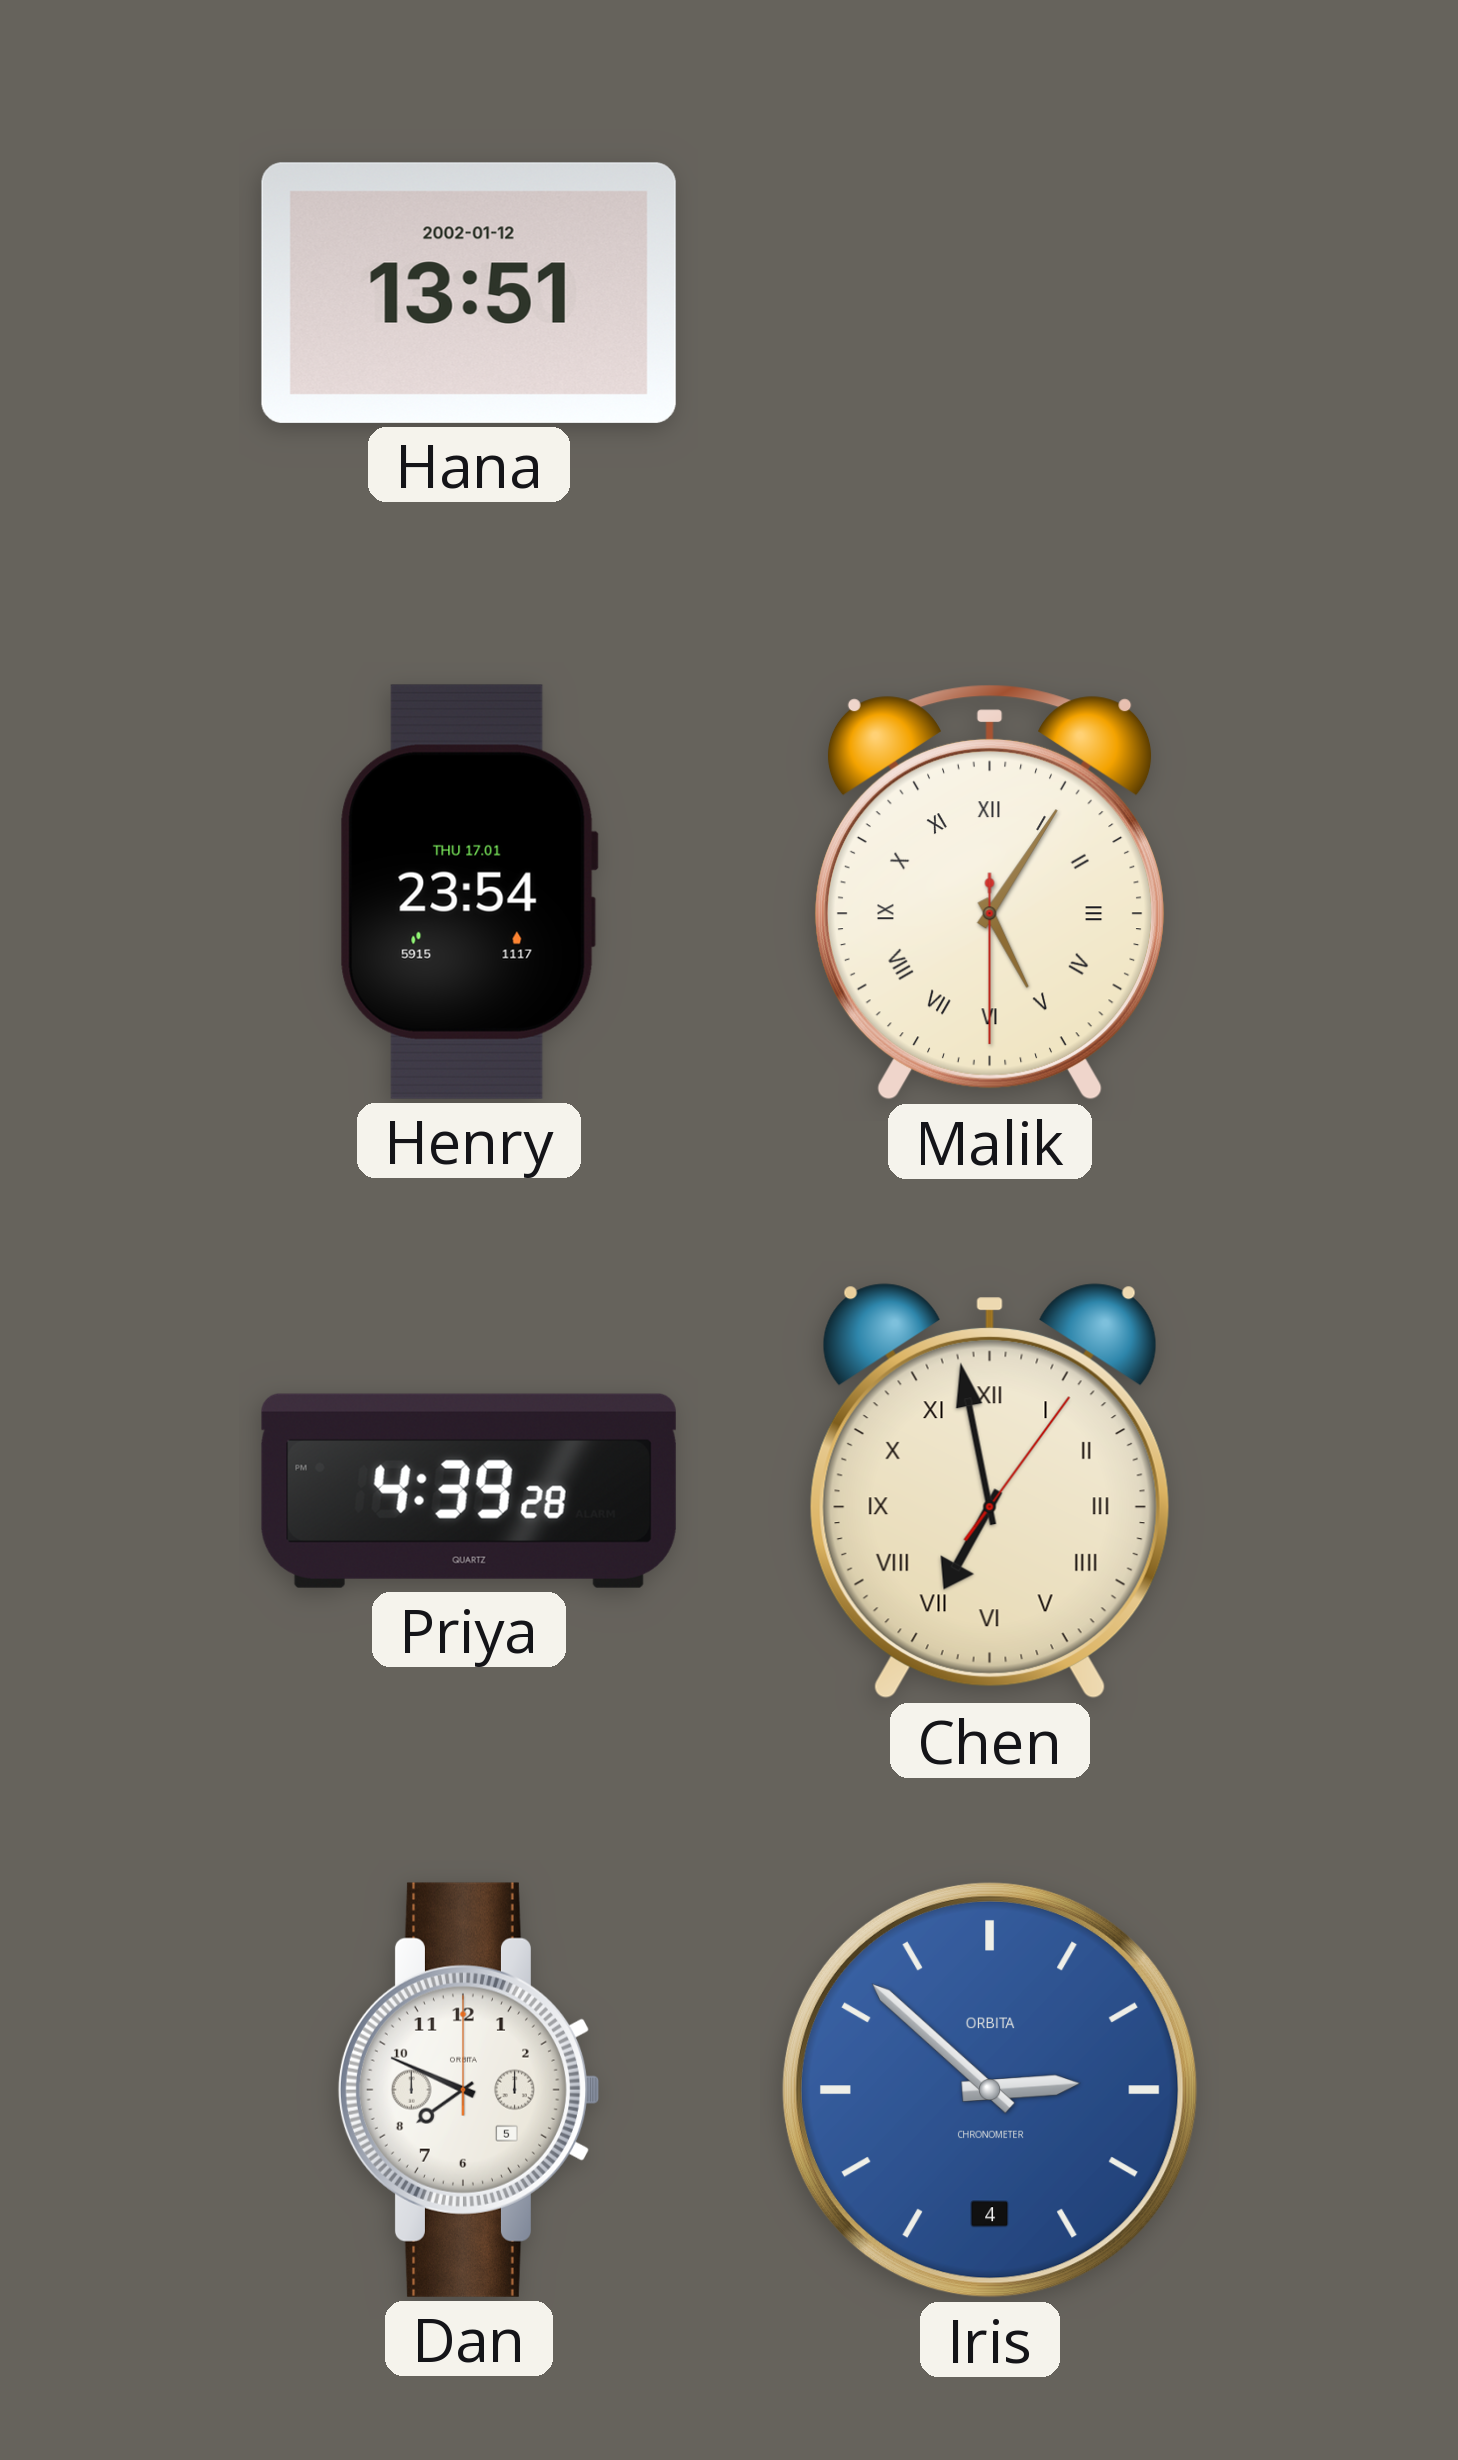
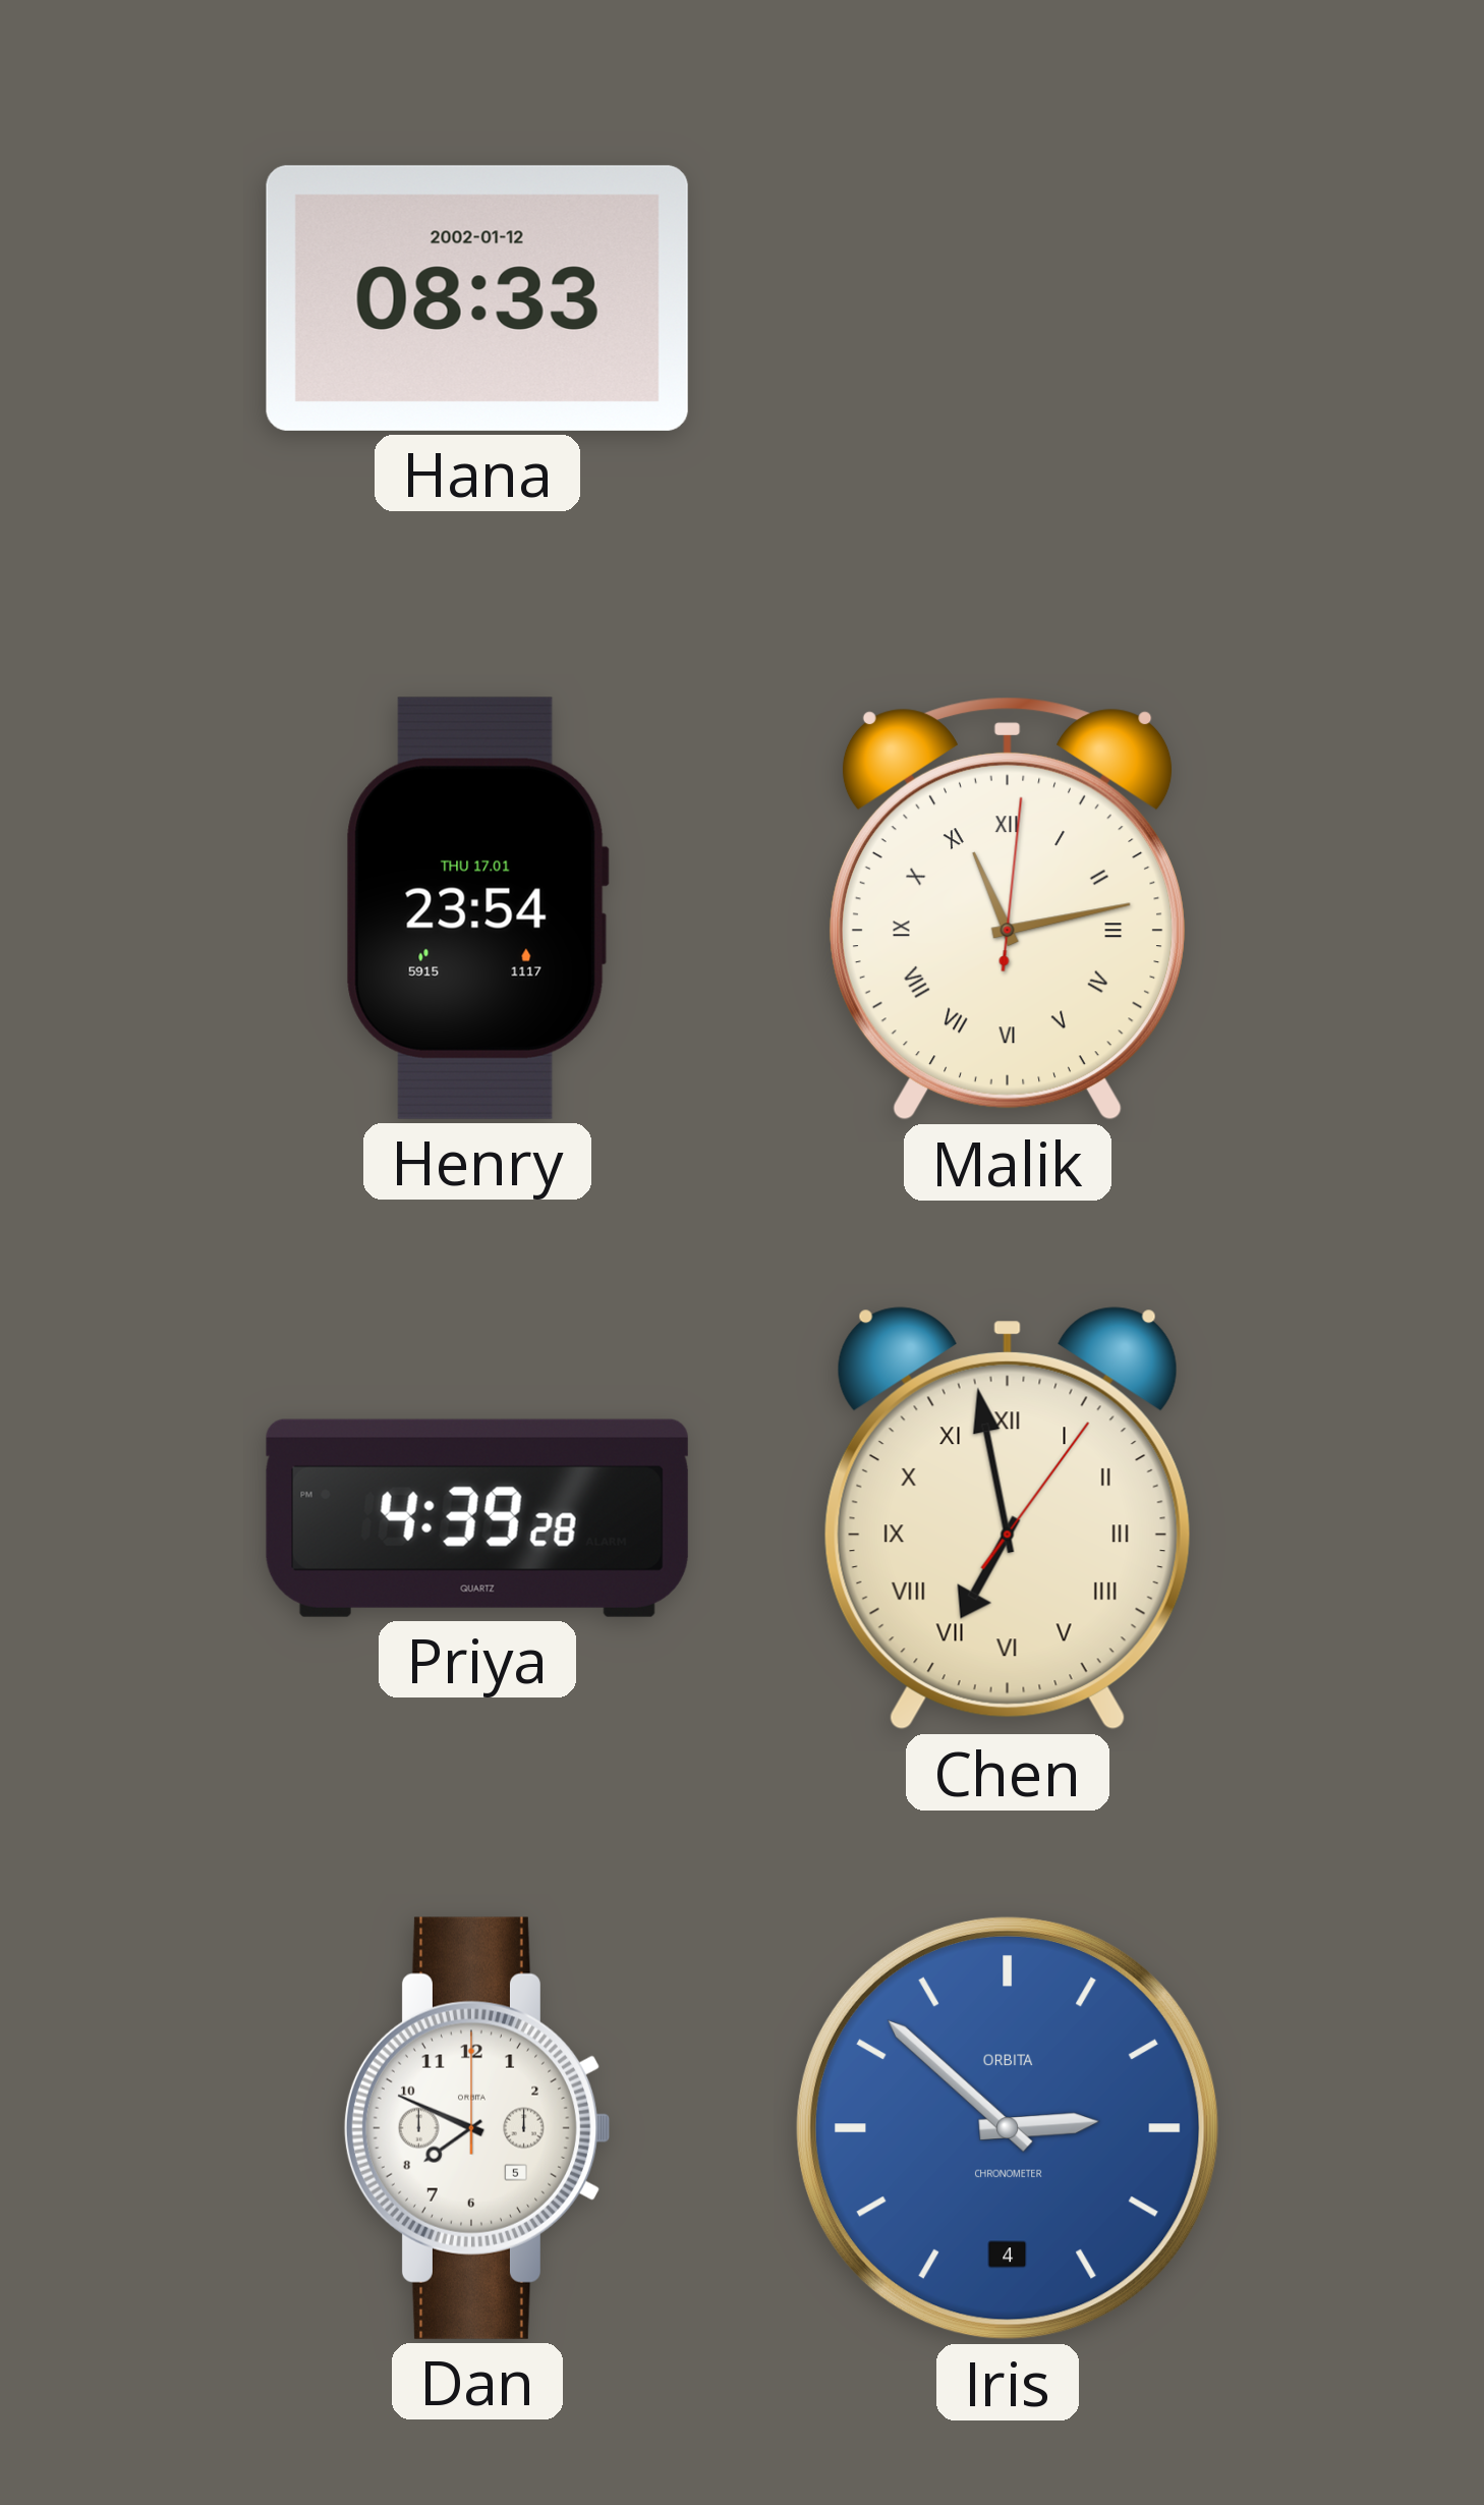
Hana: 13:51 -> 08:33 (477, 298)
Malik: 5:05 -> 11:13 (1008, 909)
